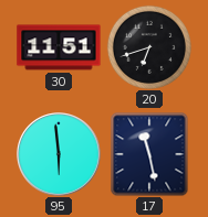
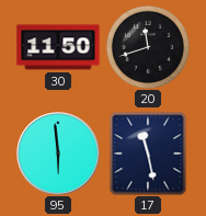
30: 11:51 -> 11:50 (58, 47)
20: 6:42 -> 11:42 (148, 47)
